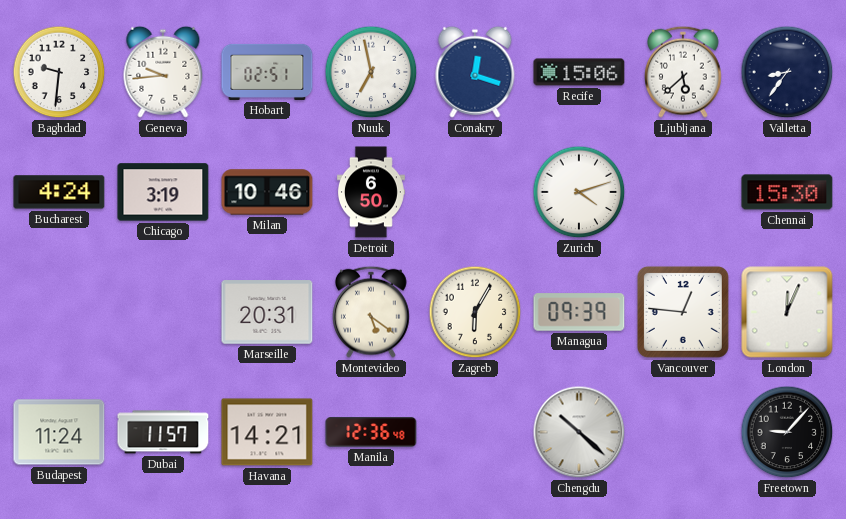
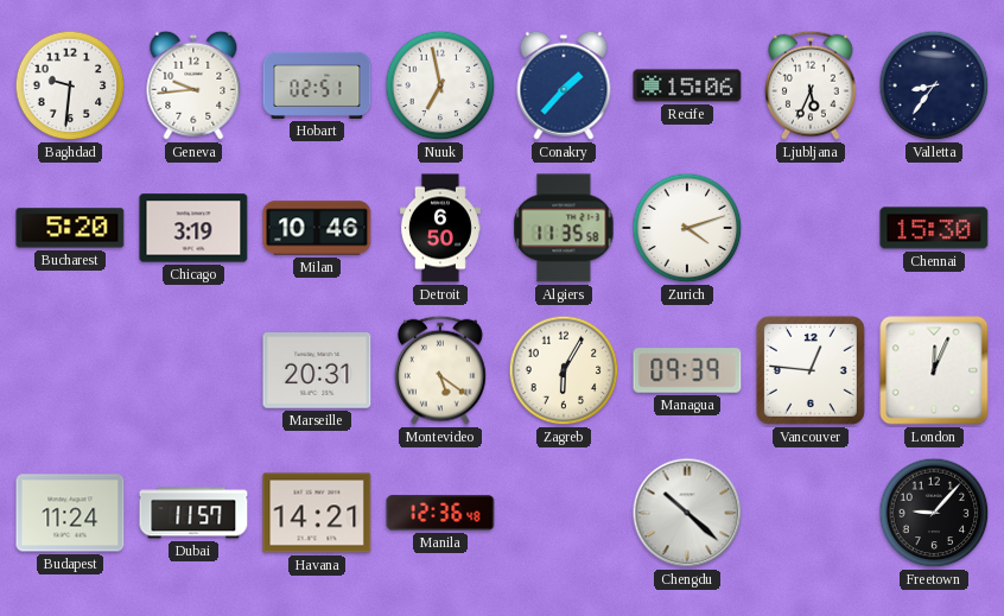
Conakry: 12:18 -> 1:37 (564, 85)
Ljubljana: 5:38 -> 5:34 (812, 85)
Bucharest: 4:24 -> 5:20 (70, 228)
Algiers: none -> 11:35 (564, 228)
